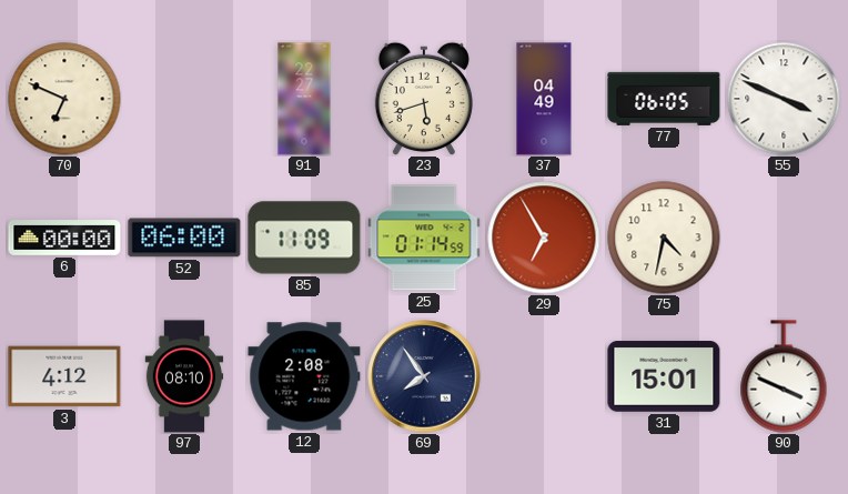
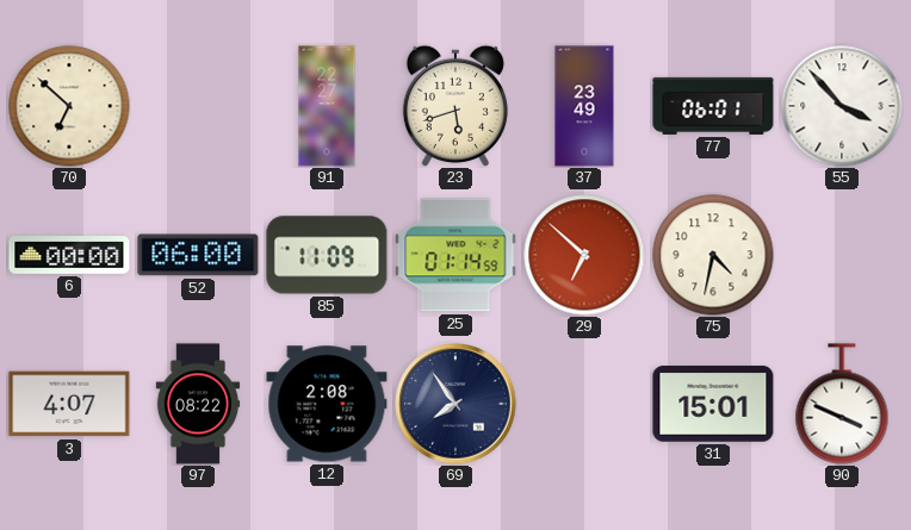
70: 6:49 -> 6:52 (69, 106)
37: 04:49 -> 23:49 (584, 106)
77: 06:05 -> 06:01 (713, 106)
55: 3:49 -> 3:53 (842, 106)
29: 6:55 -> 6:52 (584, 255)
3: 4:12 -> 4:07 (69, 404)
97: 08:10 -> 08:22 (198, 404)
